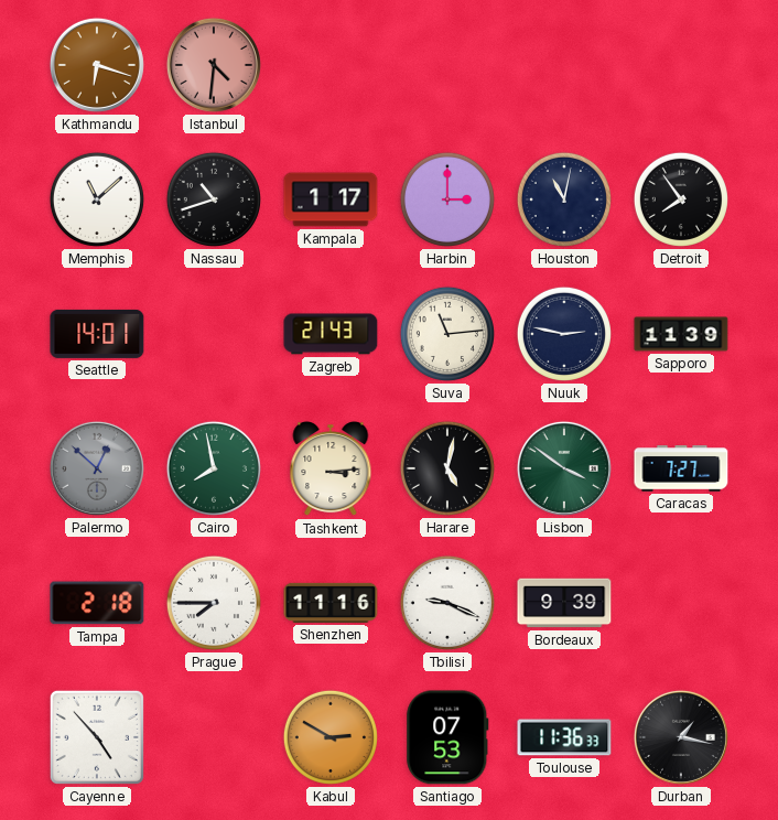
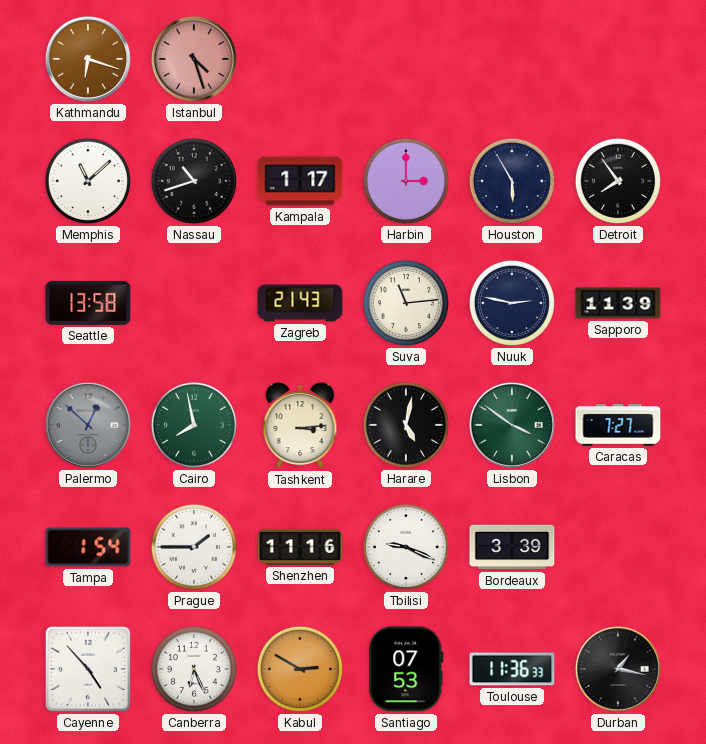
Istanbul: 4:31 -> 4:27 (194, 59)
Houston: 11:02 -> 5:55 (512, 181)
Seattle: 14:01 -> 13:58 (88, 303)
Tampa: 2:18 -> 1:54 (88, 547)
Prague: 7:45 -> 1:45 (194, 547)
Bordeaux: 9:39 -> 3:39 (512, 547)
Canberra: none -> 6:26 (194, 669)
